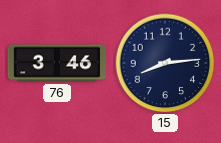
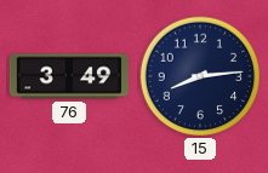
76: 3:46 -> 3:49 (69, 76)
